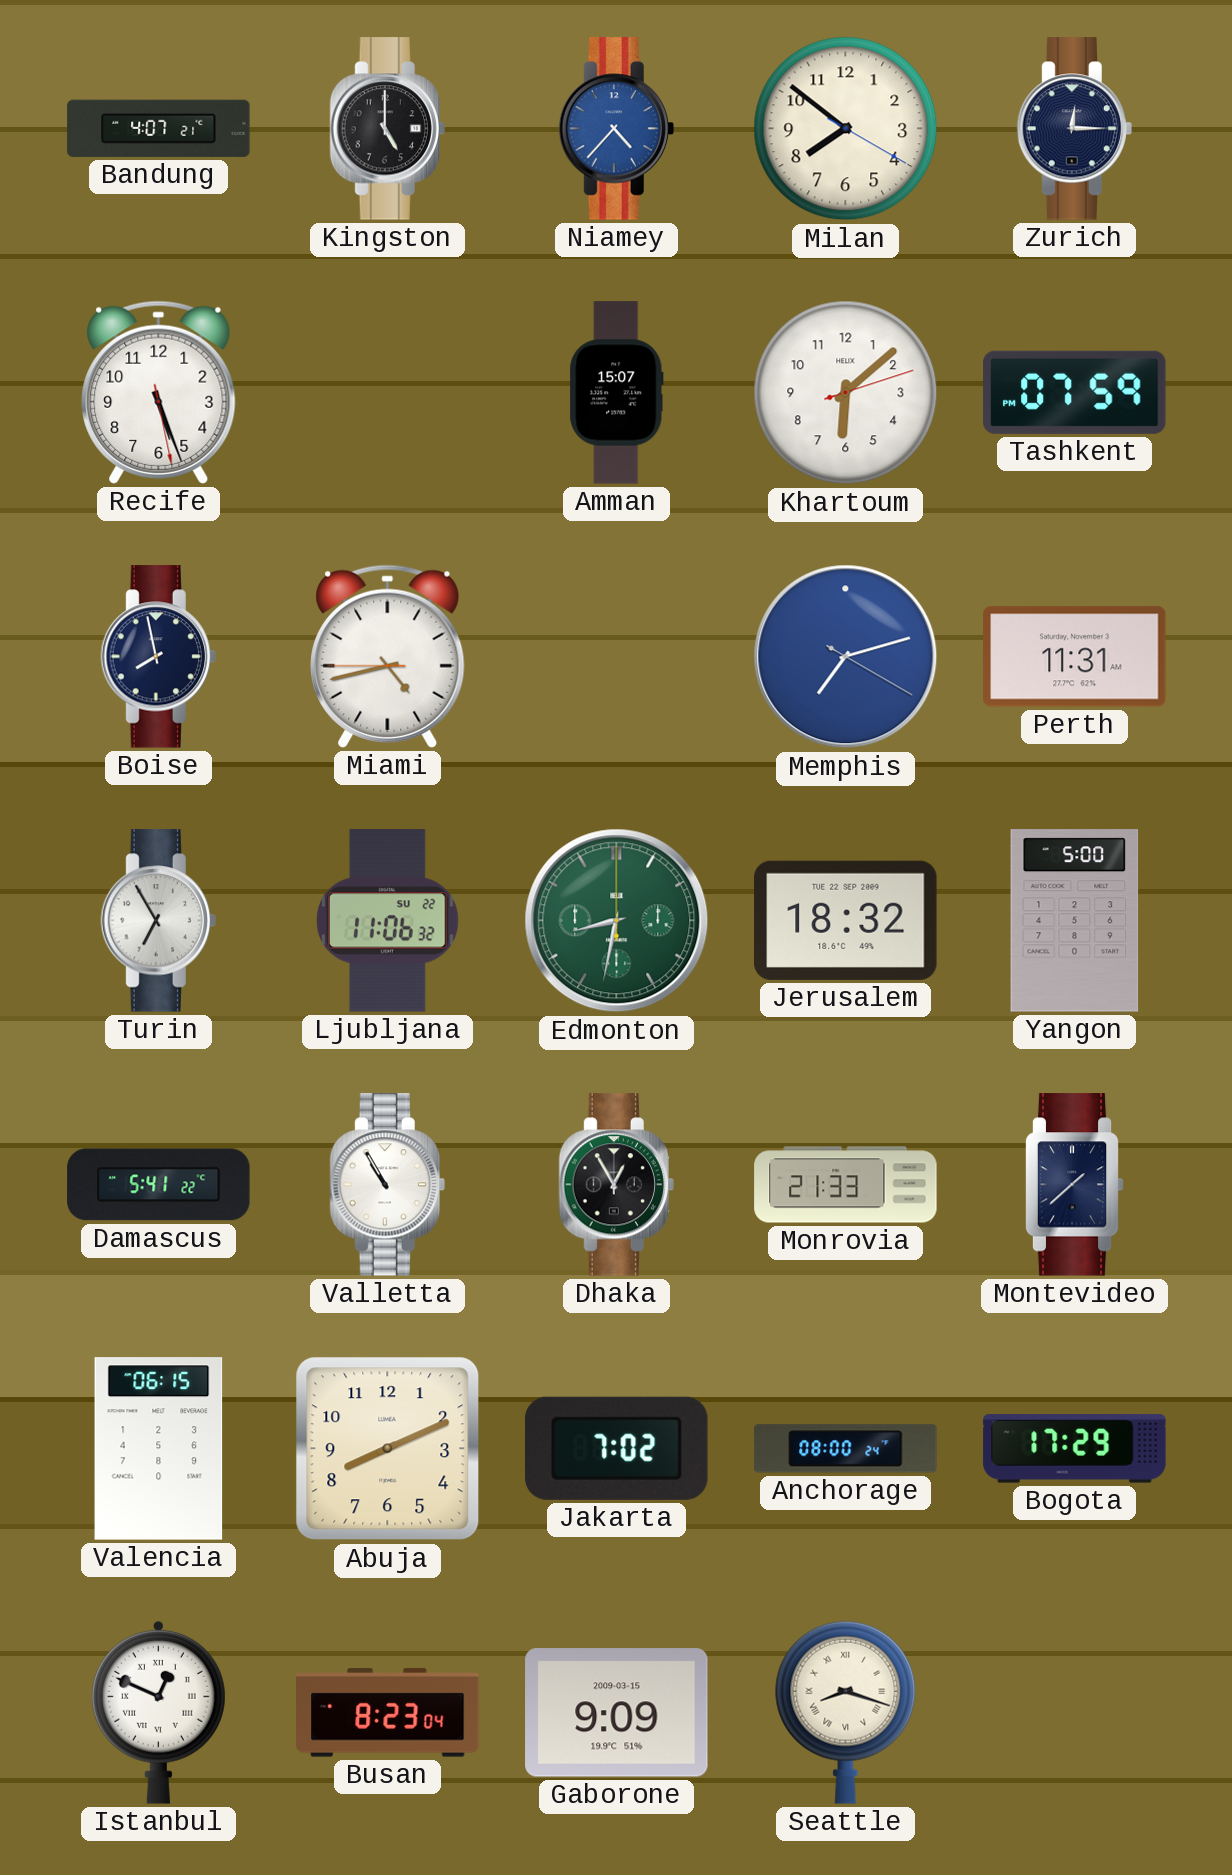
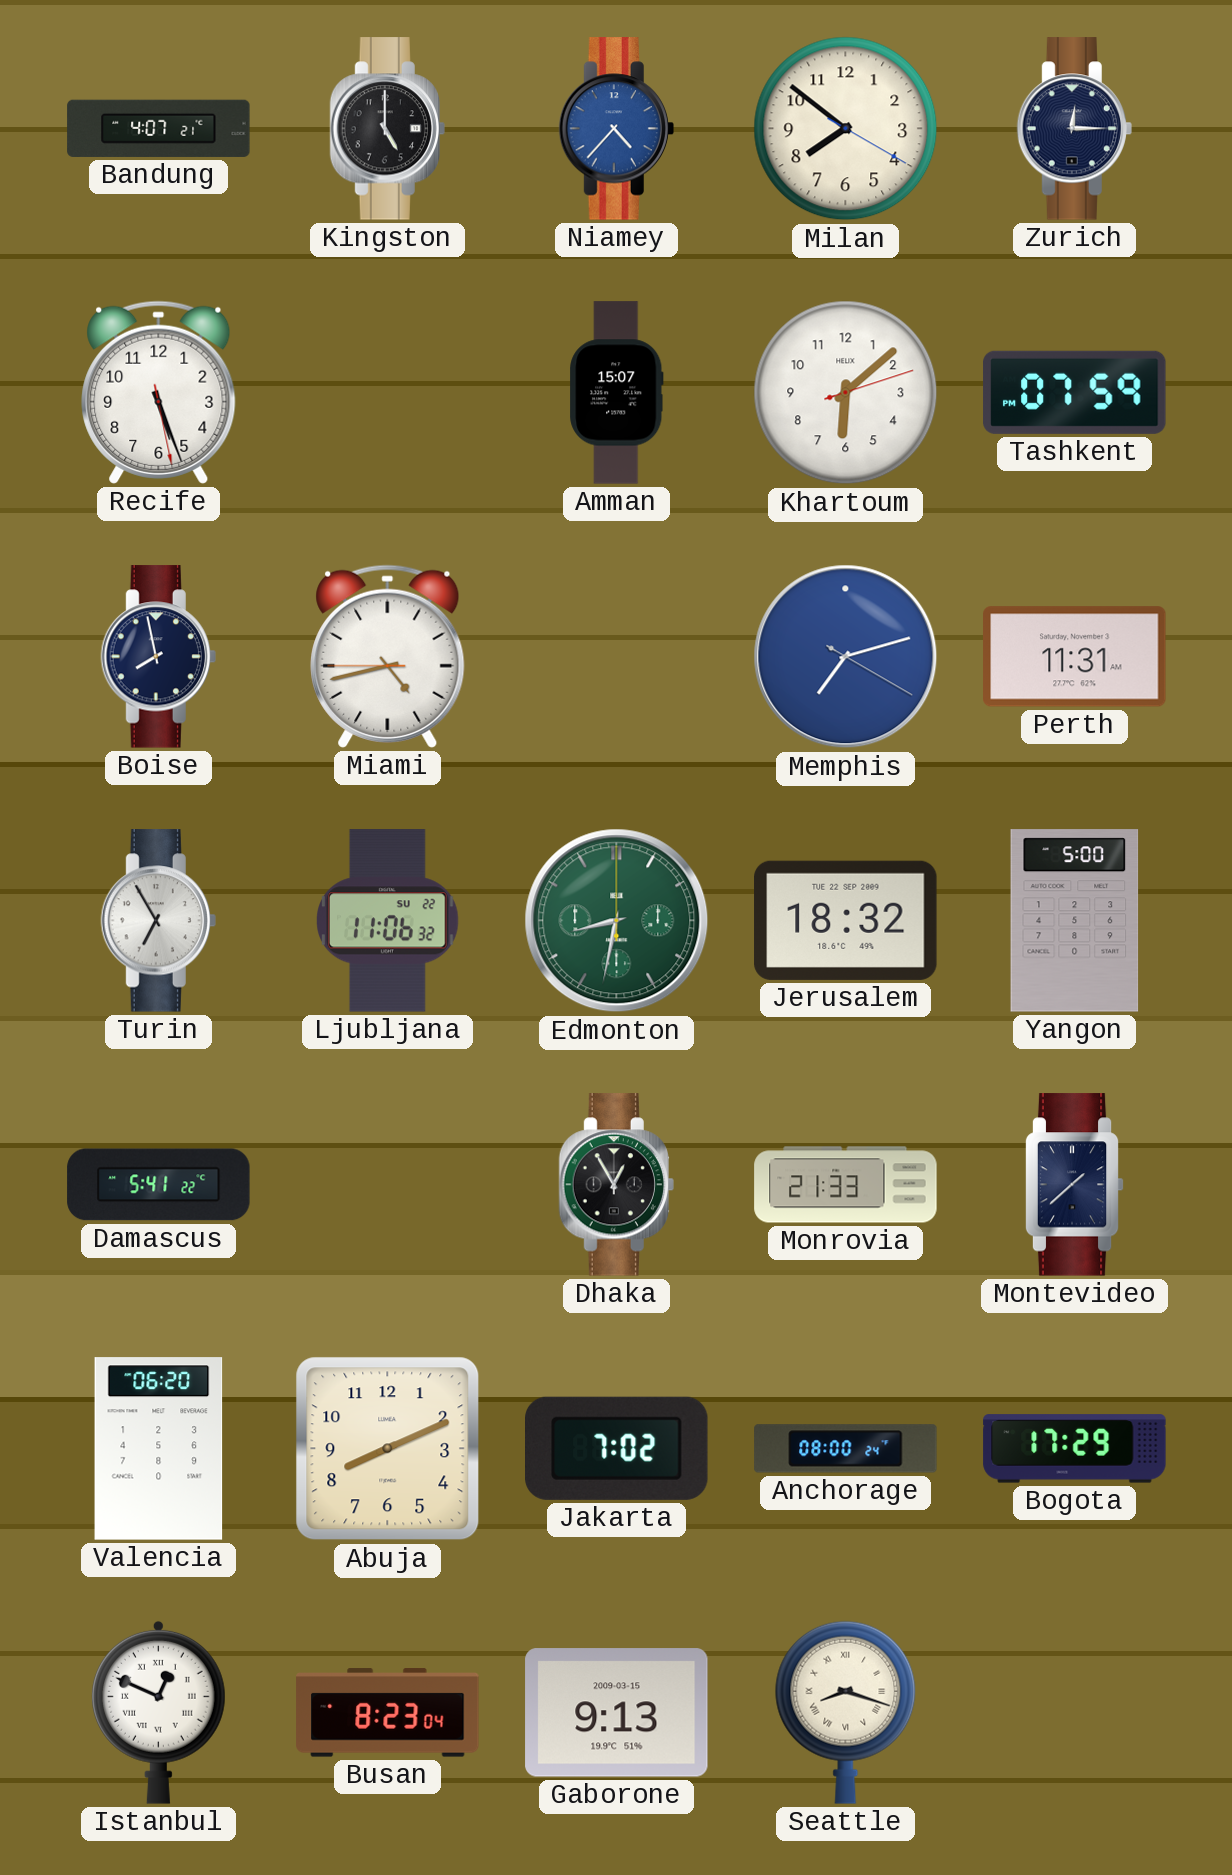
Valletta: 10:55 -> none (387, 1185)
Valencia: 06:15 -> 06:20 (159, 1449)
Gaborone: 9:09 -> 9:13 (617, 1713)
